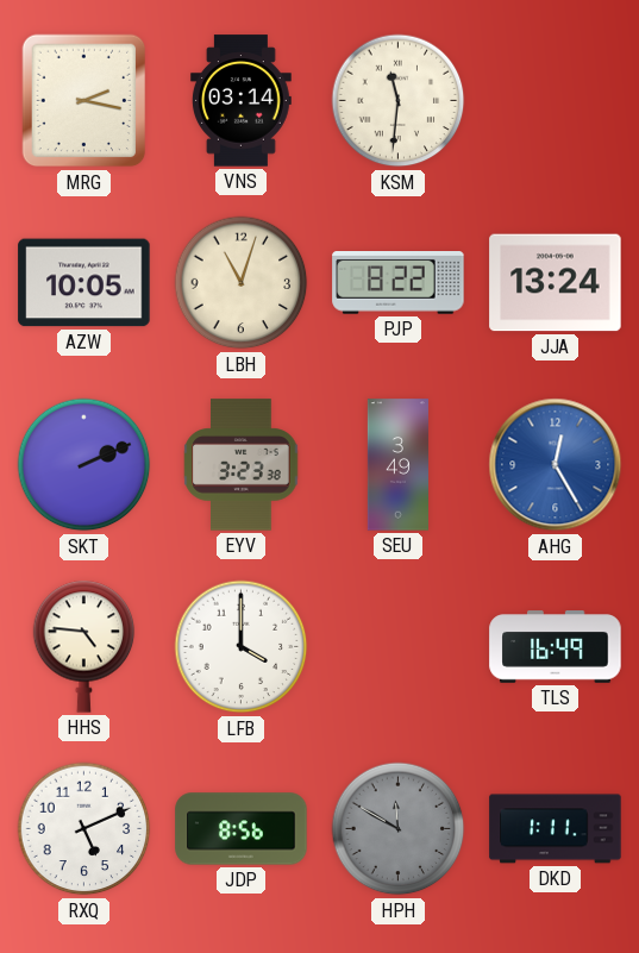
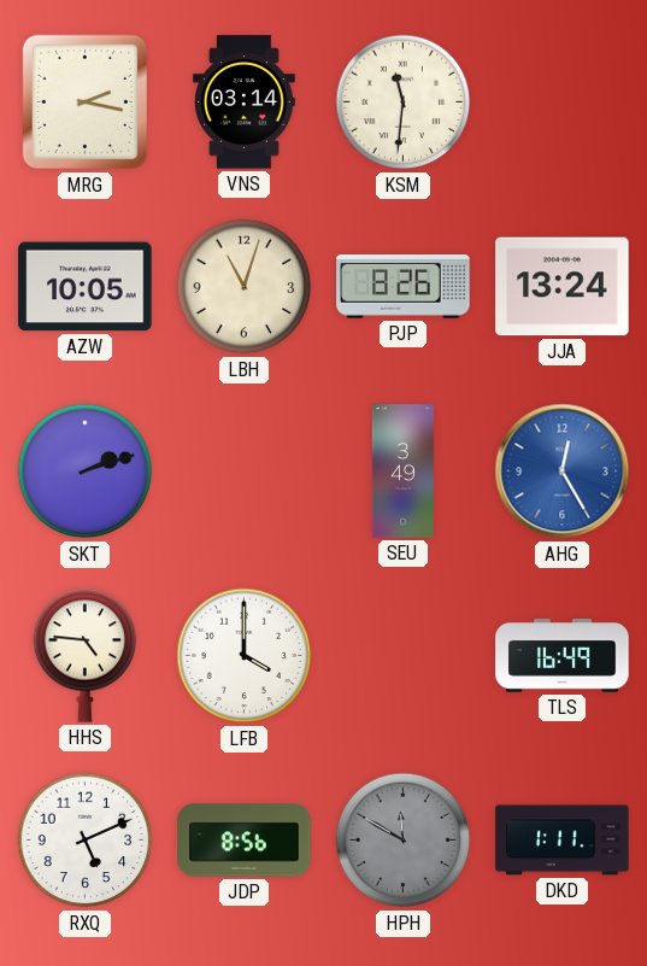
PJP: 8:22 -> 8:26 (404, 287)
SKT: 2:11 -> 2:12 (86, 472)
EYV: 3:23 -> none (242, 465)
